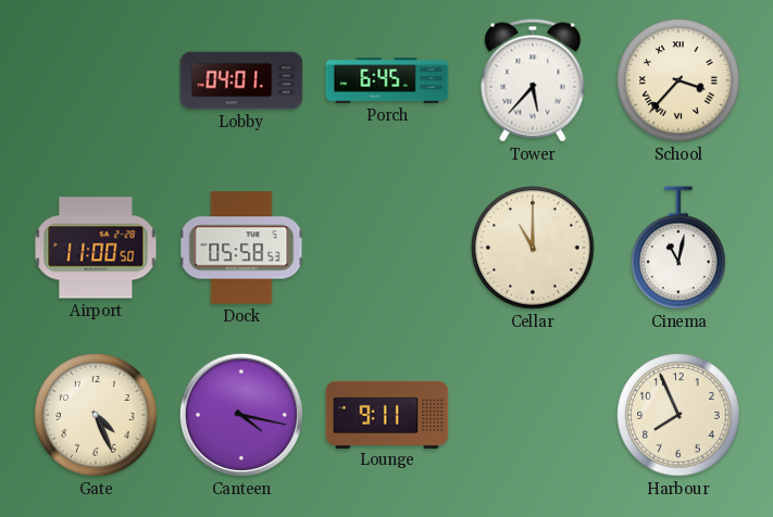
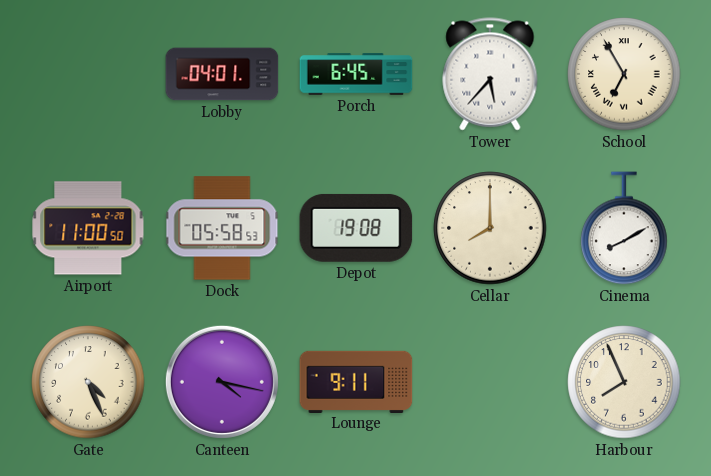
School: 3:37 -> 6:55 (624, 74)
Depot: none -> 19:08 (356, 228)
Cellar: 11:00 -> 8:00 (490, 228)
Cinema: 11:02 -> 8:10 (624, 228)
